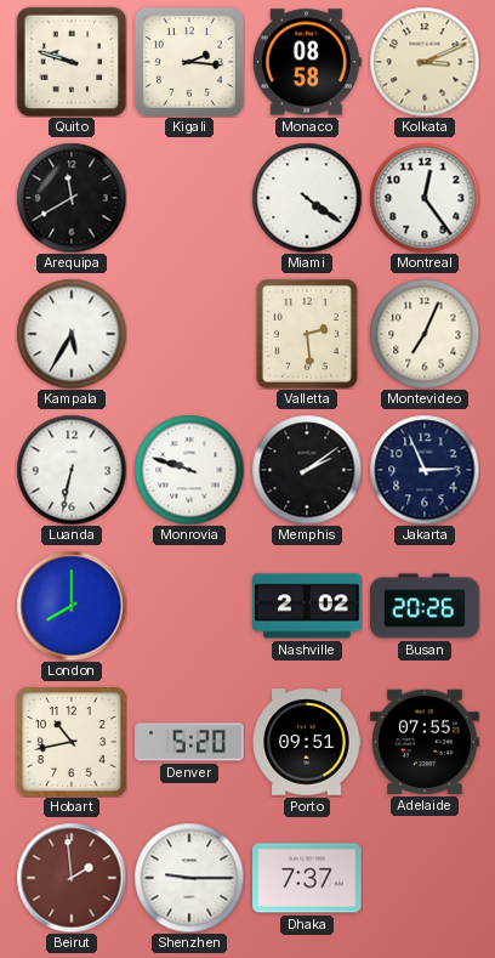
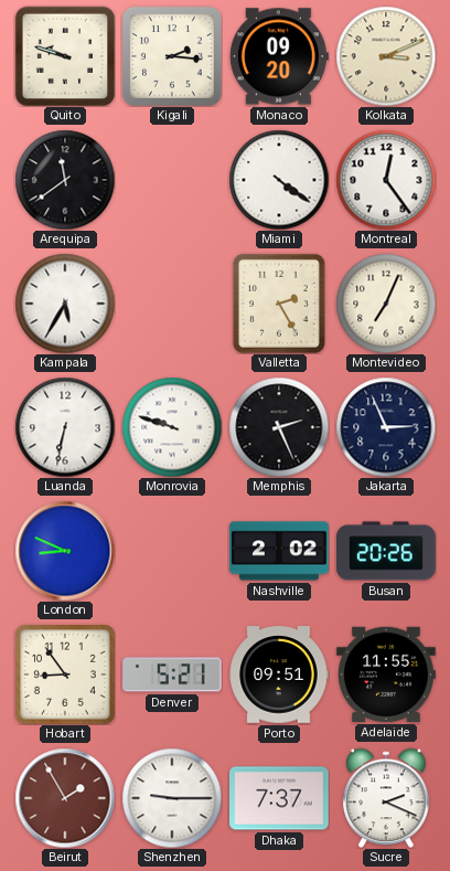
Monaco: 08:58 -> 09:20 (279, 56)
Arequipa: 11:40 -> 11:39 (65, 180)
Valletta: 2:29 -> 2:25 (279, 304)
Memphis: 2:09 -> 2:26 (279, 427)
London: 8:00 -> 8:49 (65, 551)
Hobart: 10:43 -> 8:54 (66, 676)
Denver: 5:20 -> 5:21 (172, 675)
Adelaide: 07:55 -> 11:55 (387, 675)
Beirut: 1:59 -> 1:55 (65, 798)
Sucre: none -> 2:19 (386, 798)
